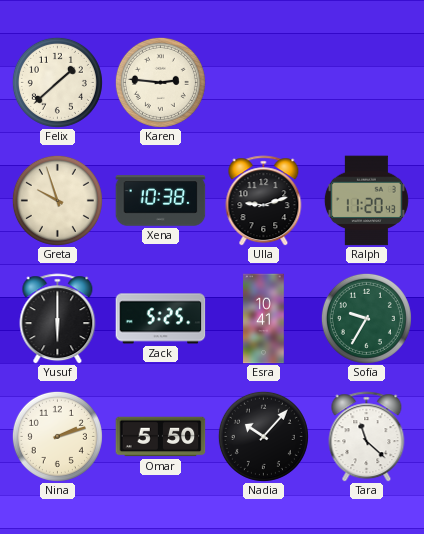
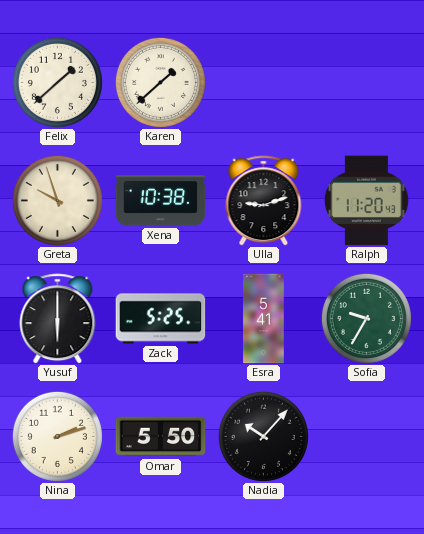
Karen: 2:46 -> 1:38 (160, 82)
Esra: 10:41 -> 5:41 (264, 319)
Tara: 11:22 -> none (367, 437)
